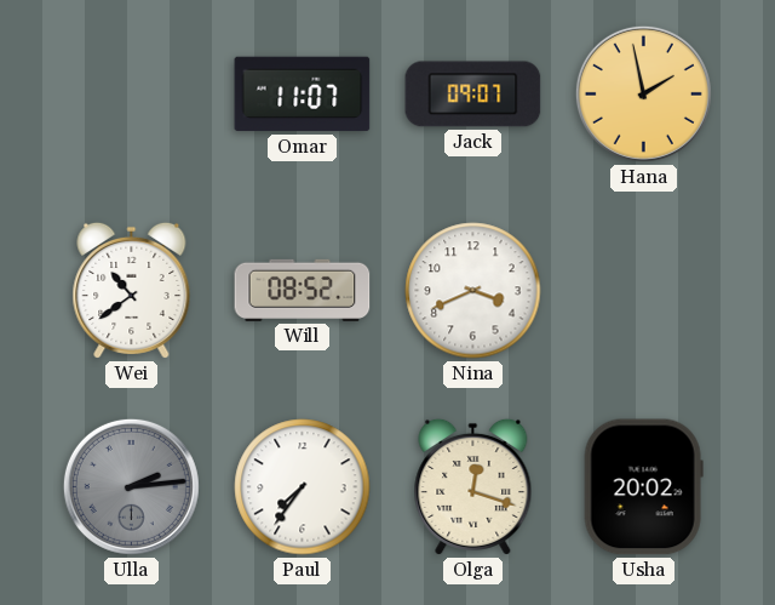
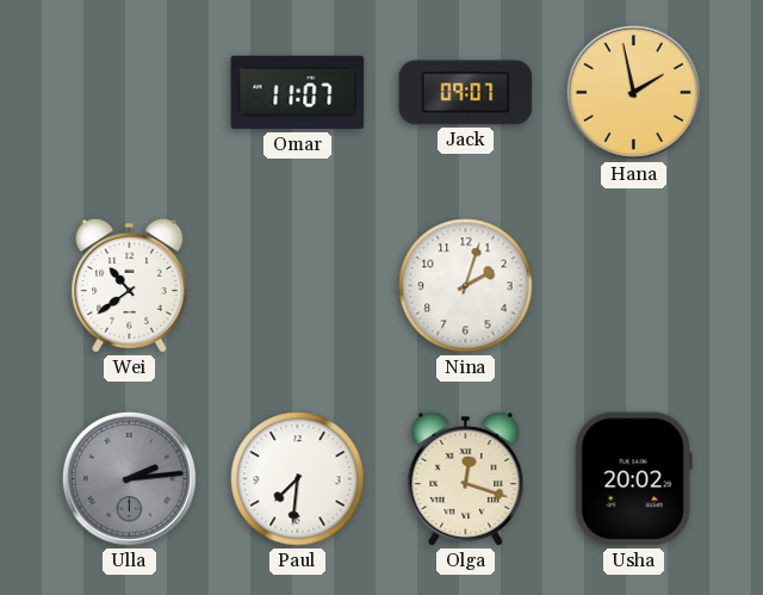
Will: 08:52 -> none (303, 290)
Nina: 3:41 -> 2:03 (466, 286)
Paul: 7:36 -> 7:31 (298, 479)
